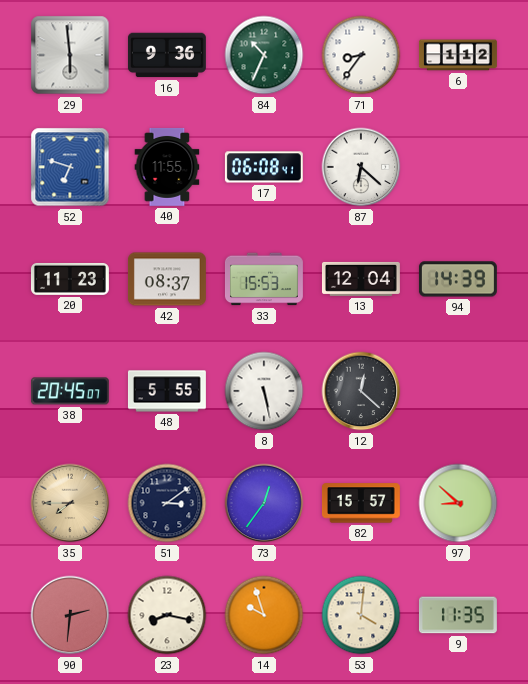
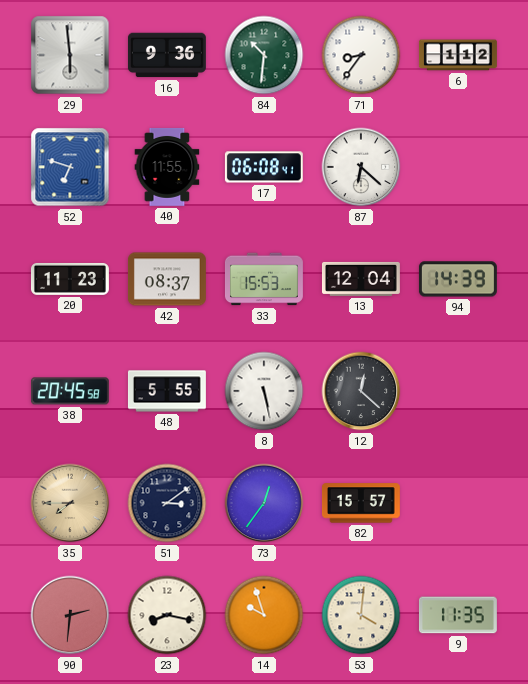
84: 10:34 -> 10:31 (264, 55)
38: 20:45:07 -> 20:45:58 (70, 391)
97: 8:52 -> none (458, 503)
